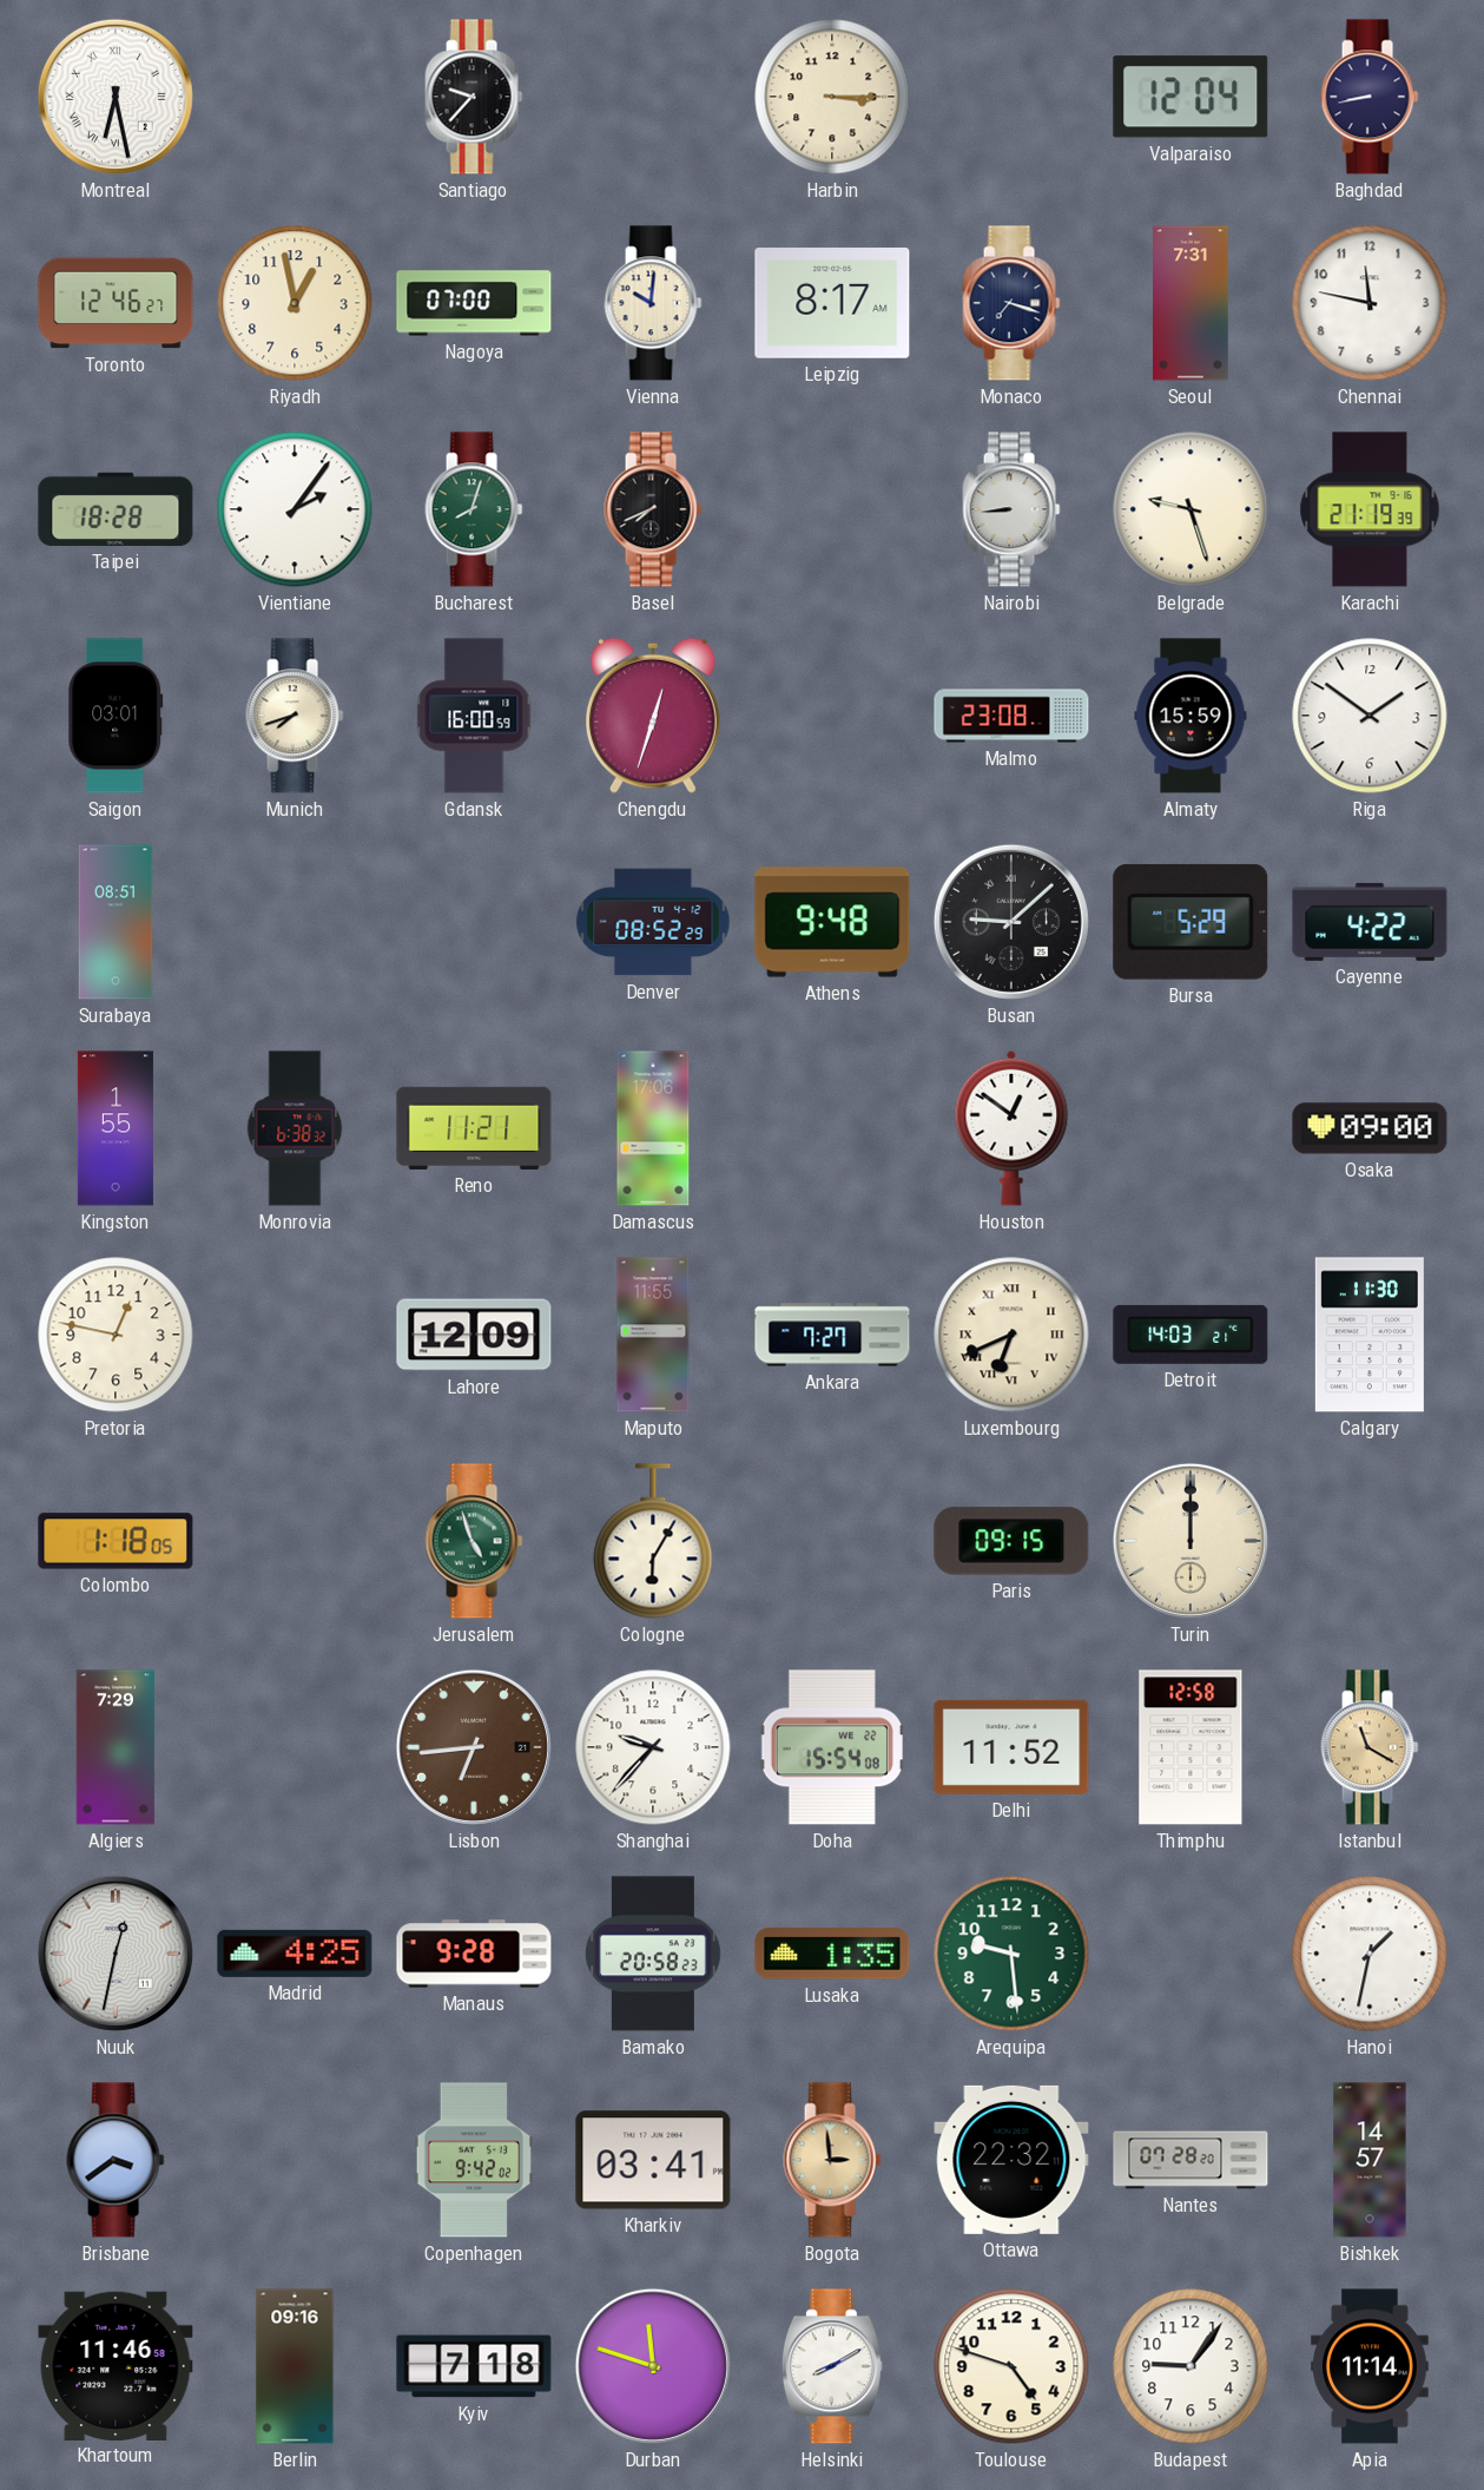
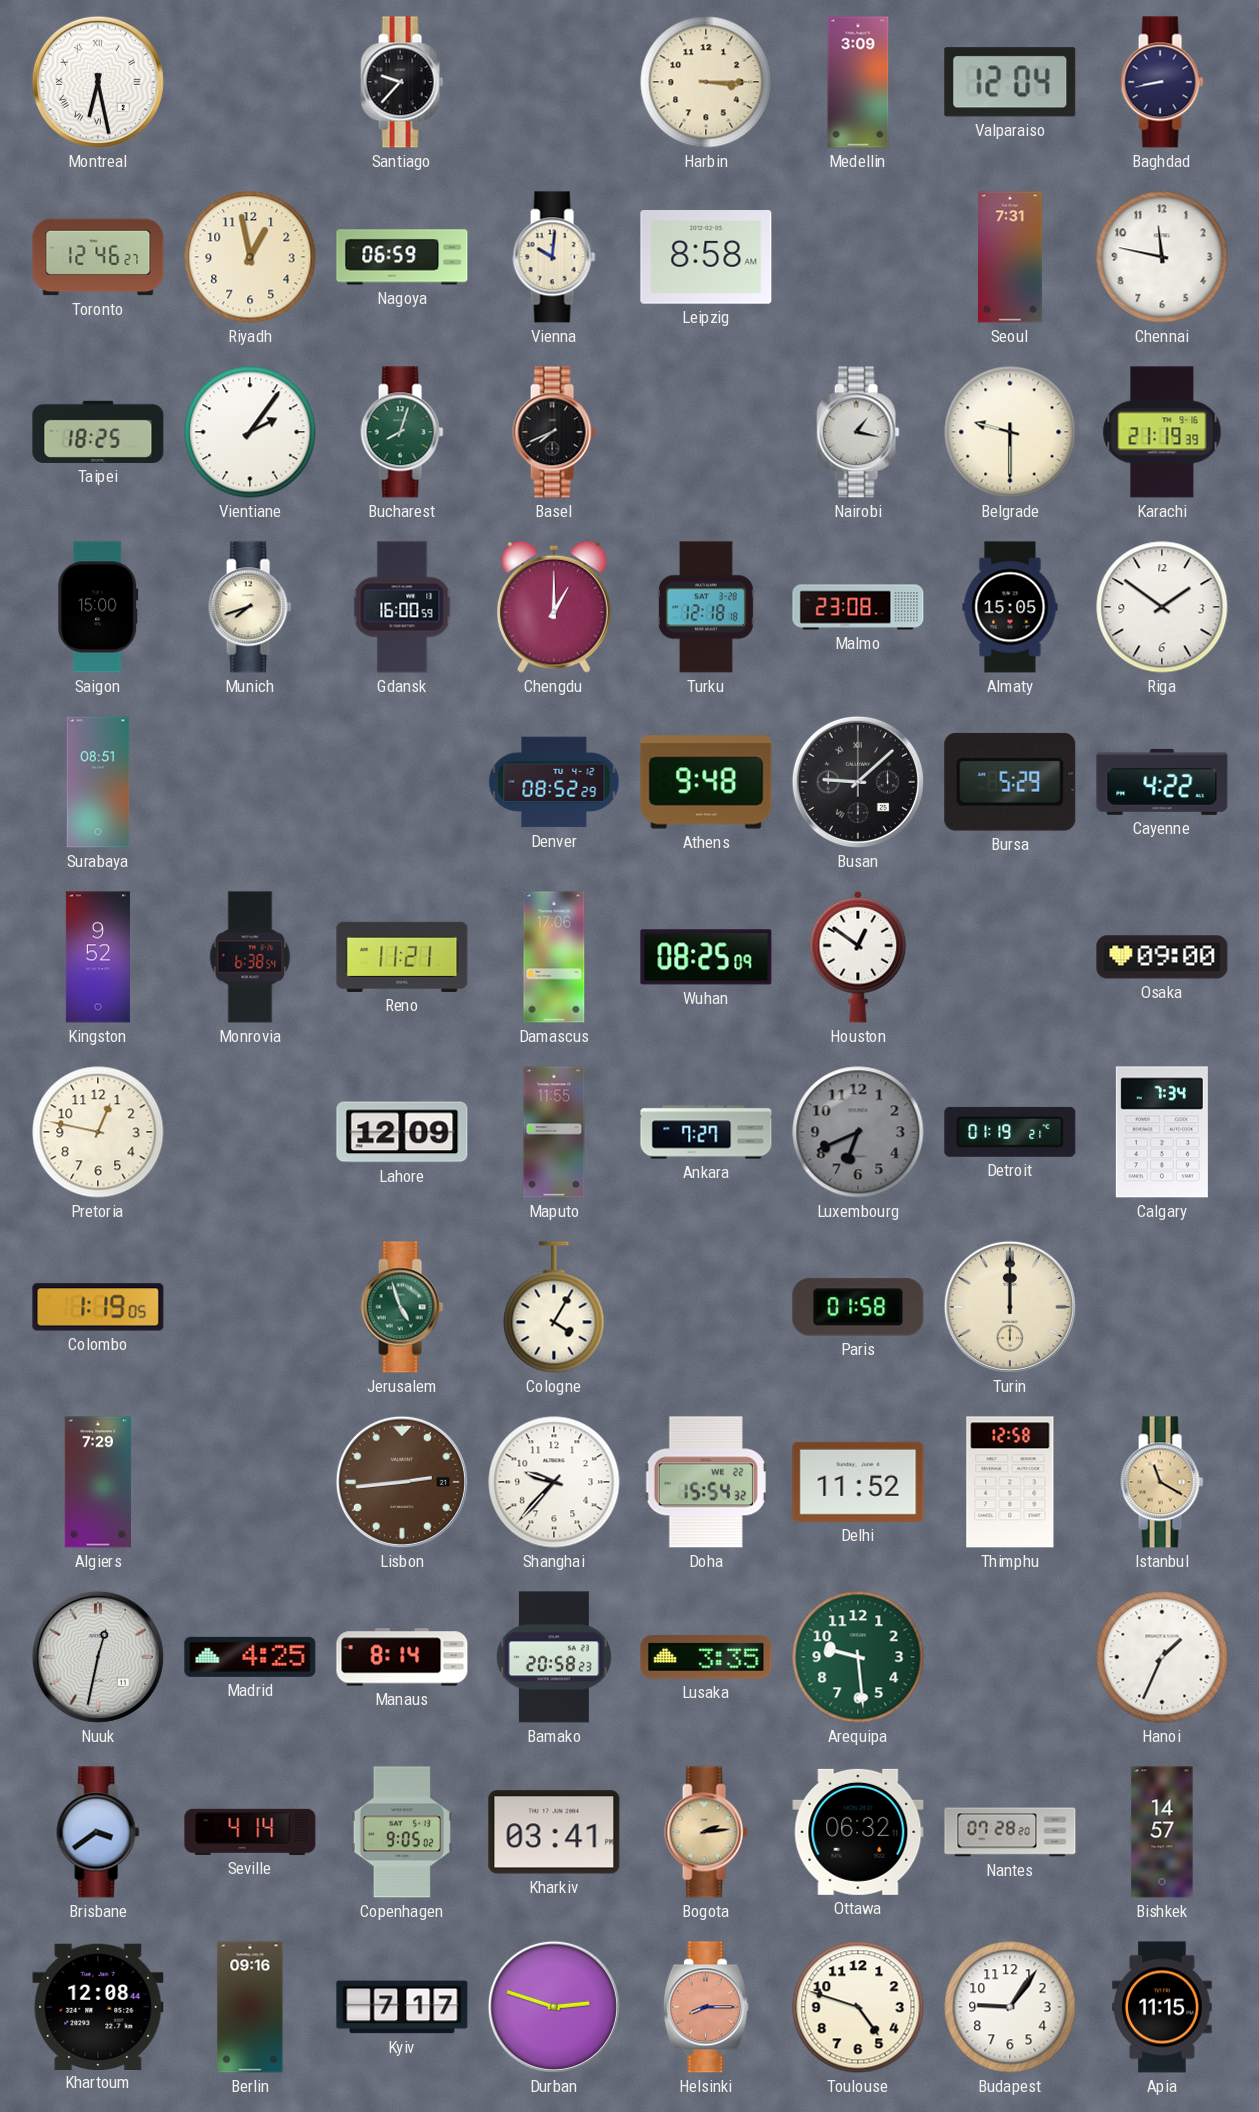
Medellin: none -> 3:09 (858, 82)
Nagoya: 07:00 -> 06:59 (402, 257)
Leipzig: 8:17 -> 8:58 (706, 257)
Monaco: 7:18 -> none (1011, 303)
Taipei: 18:28 -> 18:25 (98, 432)
Nairobi: 8:44 -> 1:17 (858, 432)
Belgrade: 9:27 -> 9:30 (1010, 432)
Saigon: 03:01 -> 15:00 (98, 607)
Chengdu: 12:33 -> 1:00 (555, 607)
Turku: none -> 12:18 (706, 607)
Almaty: 15:59 -> 15:05 (1010, 607)
Kingston: 1:55 -> 9:52 (98, 957)
Monrovia: 6:38:32 -> 6:38:54 (250, 957)
Wuhan: none -> 08:25 (706, 957)
Luxembourg dial: cream -> grey (858, 1132)
Luxembourg numerals: Roman -> Arabic (858, 1132)
Detroit: 14:03 -> 01:19 (1010, 1132)
Calgary: 11:30 -> 7:34 (1162, 1132)
Colombo: 1:18 -> 1:19 (98, 1307)
Cologne: 6:05 -> 4:05 (554, 1307)
Paris: 09:15 -> 01:58 (858, 1307)
Lisbon: 6:44 -> 2:44 (402, 1482)
Doha: 15:54:08 -> 15:54:32 (706, 1482)
Manaus: 9:28 -> 8:14 (402, 1657)
Lusaka: 1:35 -> 3:35 (706, 1657)
Hanoi: 1:32 -> 1:34 (1162, 1657)
Seville: none -> 4:14 (250, 1832)
Copenhagen: 9:42 -> 9:05 (402, 1832)
Bogota: 2:59 -> 2:14 (706, 1832)
Ottawa: 22:32 -> 06:32 (858, 1832)
Khartoum: 11:46 -> 12:08 (98, 2006)
Kyiv: 7:18 -> 7:17 (402, 2007)
Durban: 11:48 -> 2:48 (554, 2007)
Helsinki: 8:10 -> 8:15 (706, 2007)
Helsinki dial: white -> salmon (706, 2007)
Apia: 11:14 -> 11:15 (1162, 2007)
